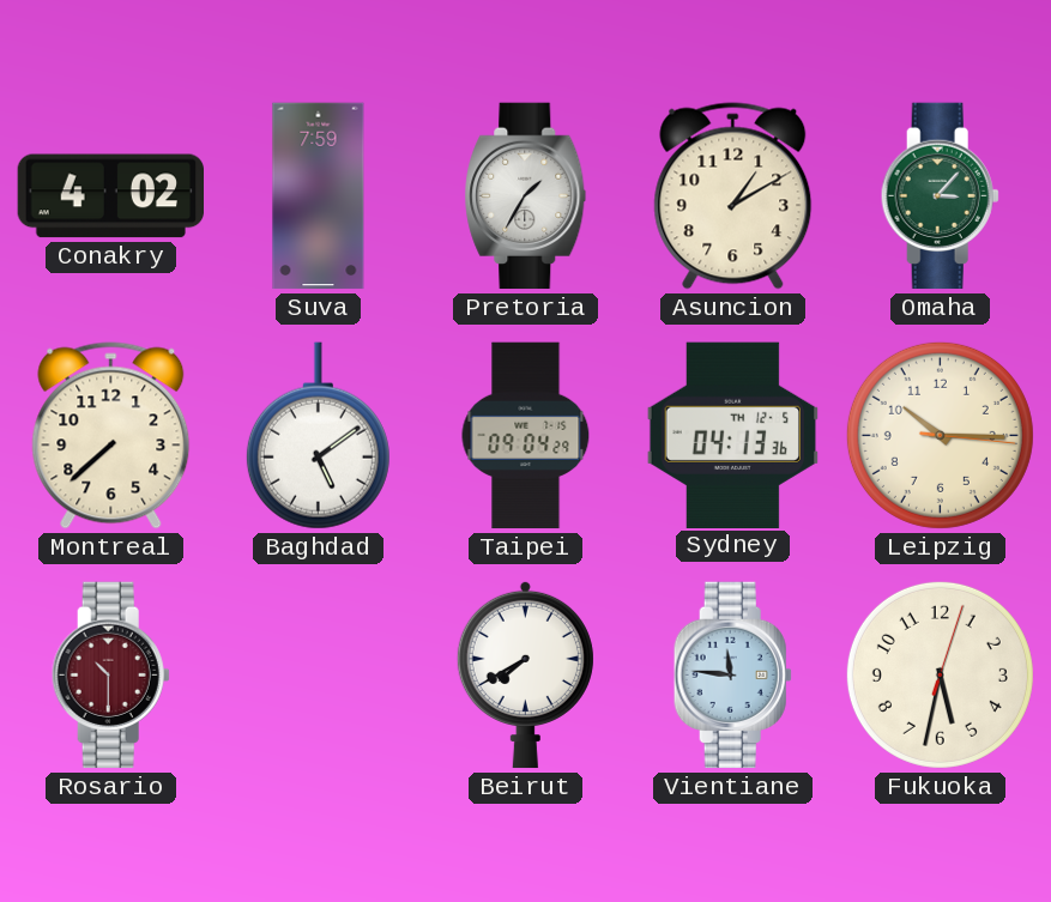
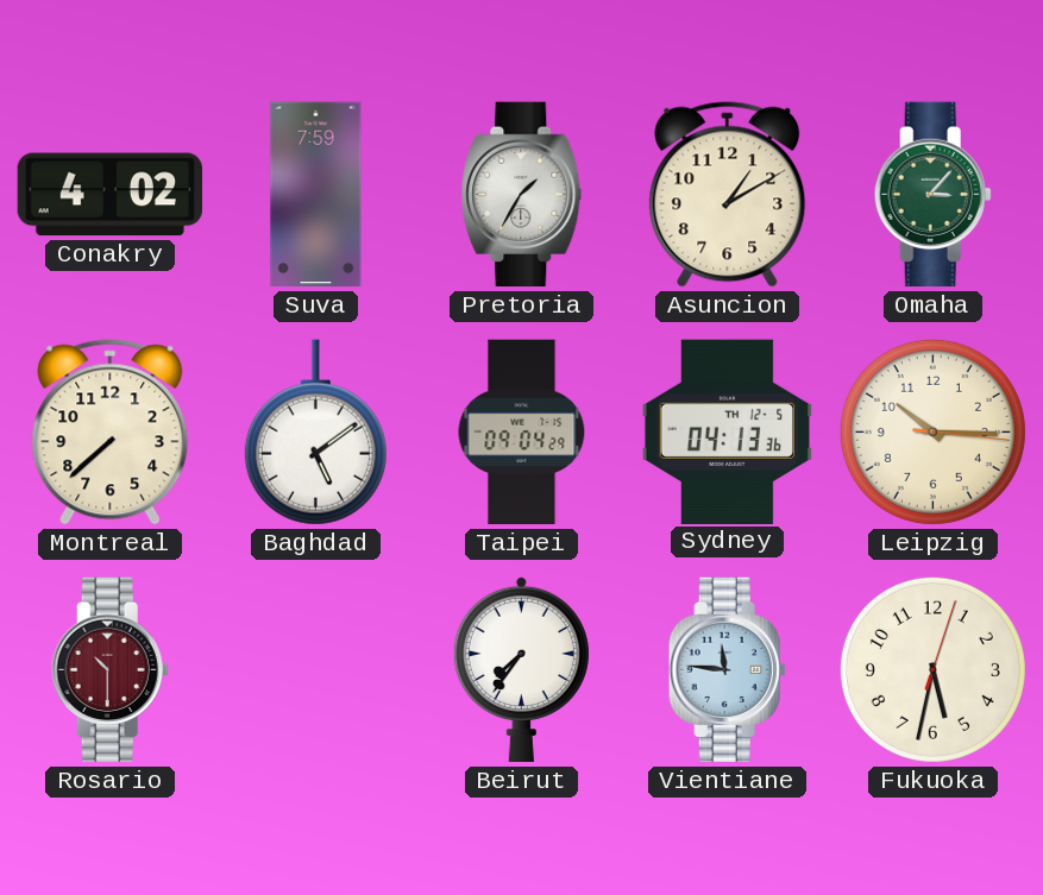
Beirut: 7:40 -> 7:36 (521, 669)
